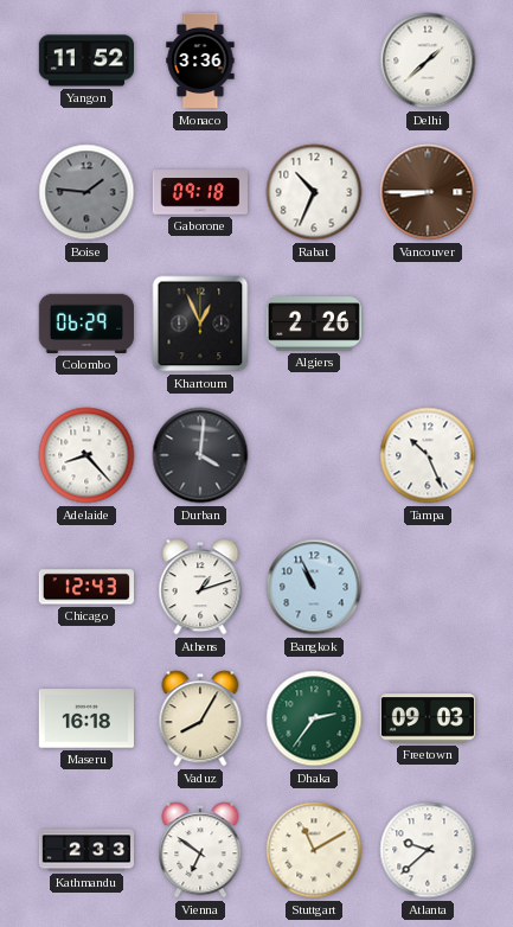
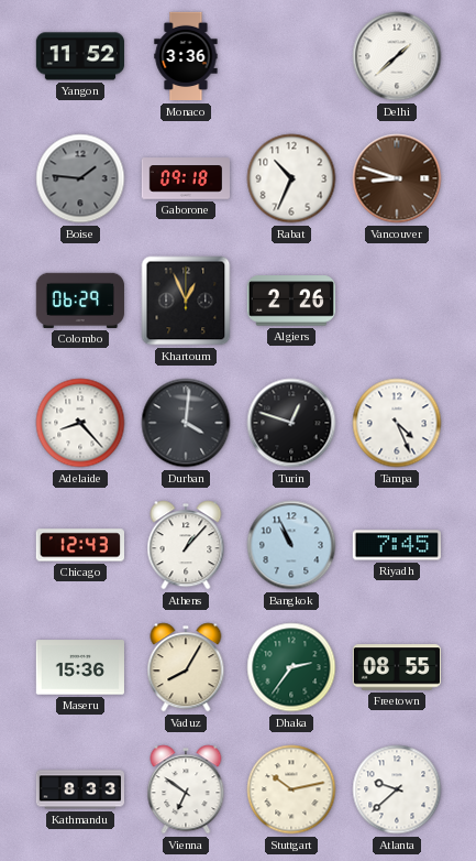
Vancouver: 8:45 -> 8:48 (397, 178)
Turin: none -> 12:48 (291, 423)
Tampa: 10:26 -> 4:26 (397, 423)
Athens: 1:12 -> 1:07 (186, 545)
Riyadh: none -> 7:45 (397, 545)
Maseru: 16:18 -> 15:36 (80, 667)
Freetown: 09:03 -> 08:55 (396, 667)
Kathmandu: 2:33 -> 8:33 (79, 789)
Stuttgart: 11:10 -> 10:13 (291, 789)
